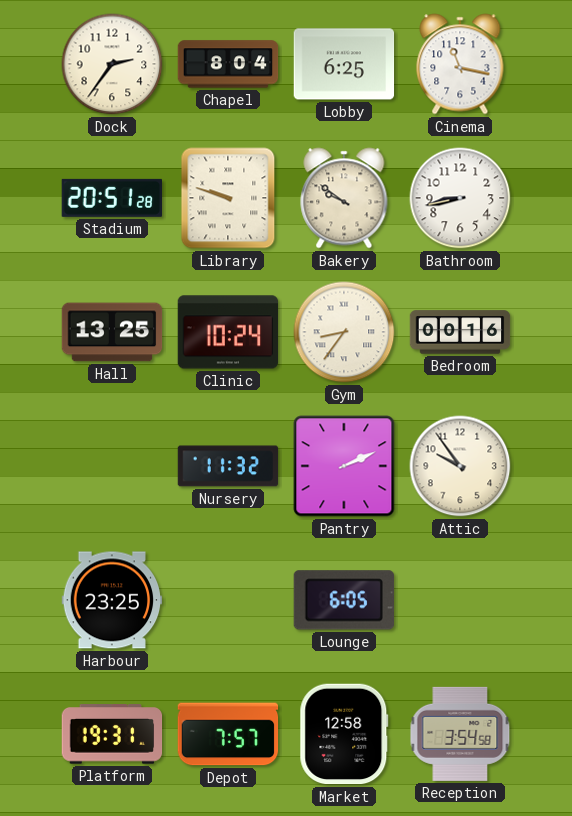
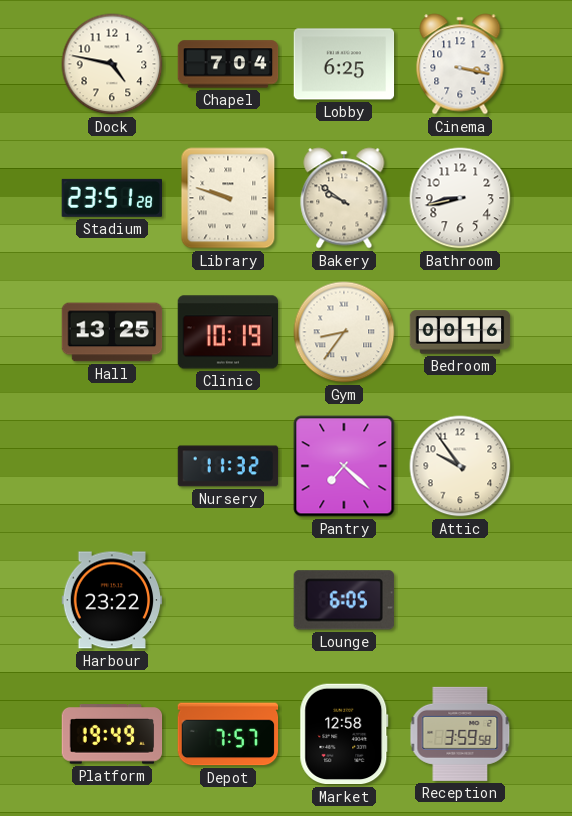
Dock: 2:36 -> 4:47 (112, 64)
Chapel: 8:04 -> 7:04 (228, 64)
Cinema: 11:17 -> 3:17 (460, 64)
Stadium: 20:51 -> 23:51 (111, 198)
Clinic: 10:24 -> 10:19 (228, 332)
Pantry: 2:11 -> 7:22 (344, 466)
Harbour: 23:25 -> 23:22 (112, 600)
Platform: 19:31 -> 19:49 (112, 734)
Reception: 3:54 -> 3:59 (460, 734)
